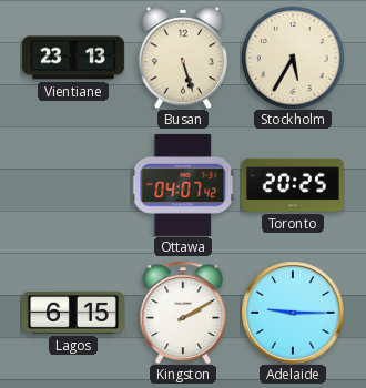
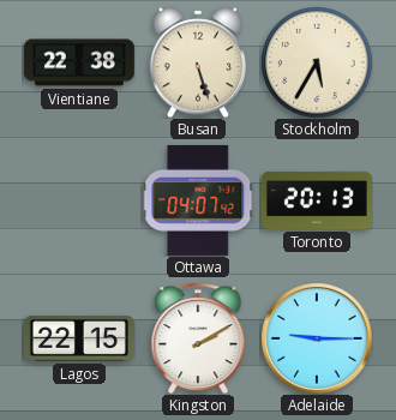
Vientiane: 23:13 -> 22:38 (79, 62)
Toronto: 20:25 -> 20:13 (317, 200)
Lagos: 6:15 -> 22:15 (79, 338)
